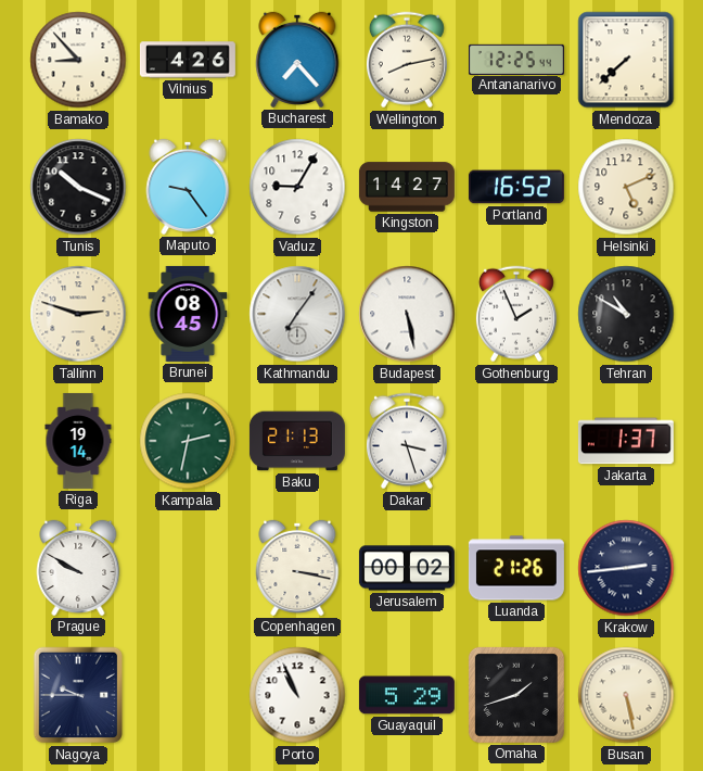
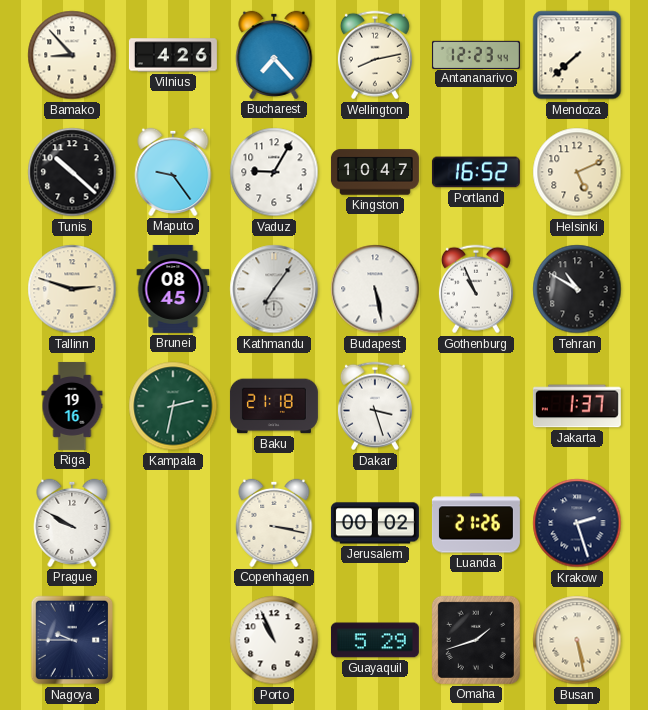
Antananarivo: 12:25 -> 12:23 (476, 54)
Tunis: 10:19 -> 10:22 (72, 172)
Kingston: 14:27 -> 10:47 (375, 172)
Gothenburg: 1:56 -> 10:56 (476, 289)
Riga: 19:14 -> 19:16 (72, 406)
Baku: 21:13 -> 21:18 (274, 406)
Krakow: 2:44 -> 2:27 (577, 523)
